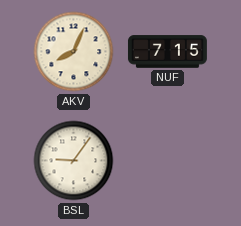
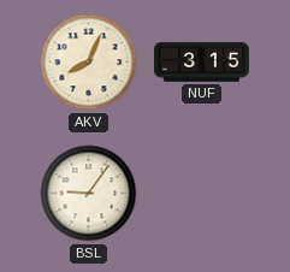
NUF: 7:15 -> 3:15 (201, 63)
